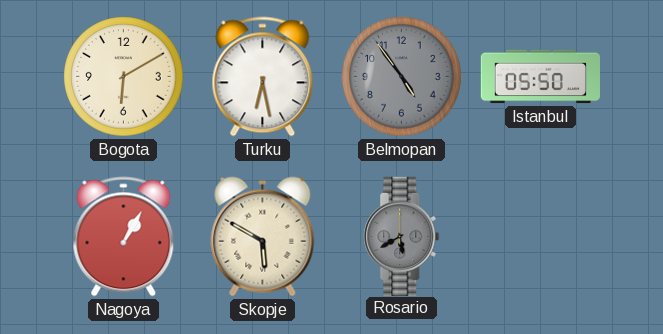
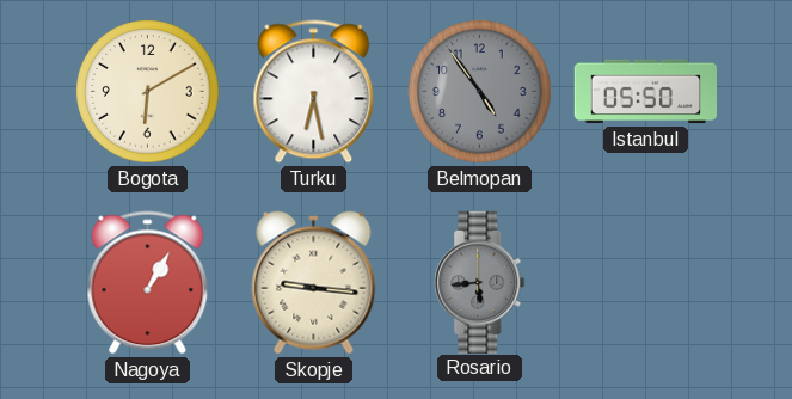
Skopje: 5:50 -> 9:16 (314, 283)
Rosario: 5:40 -> 5:44 (480, 282)
